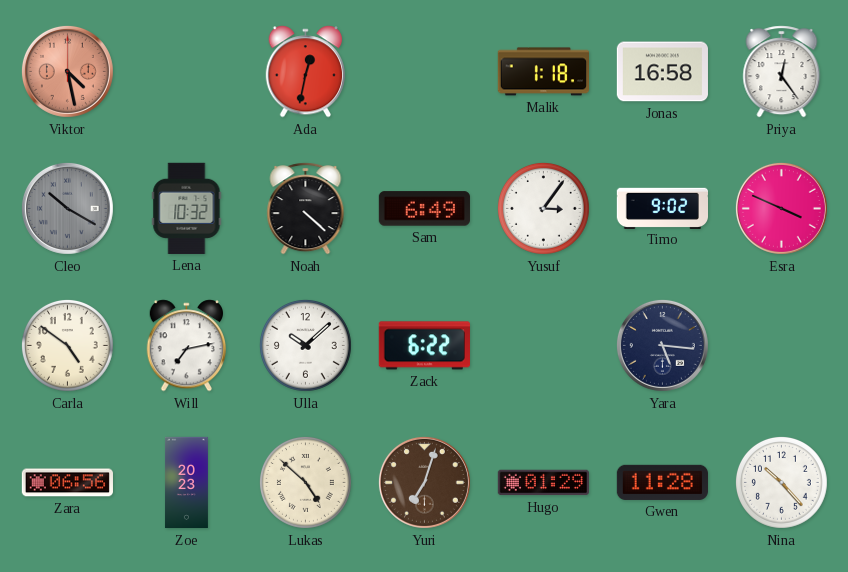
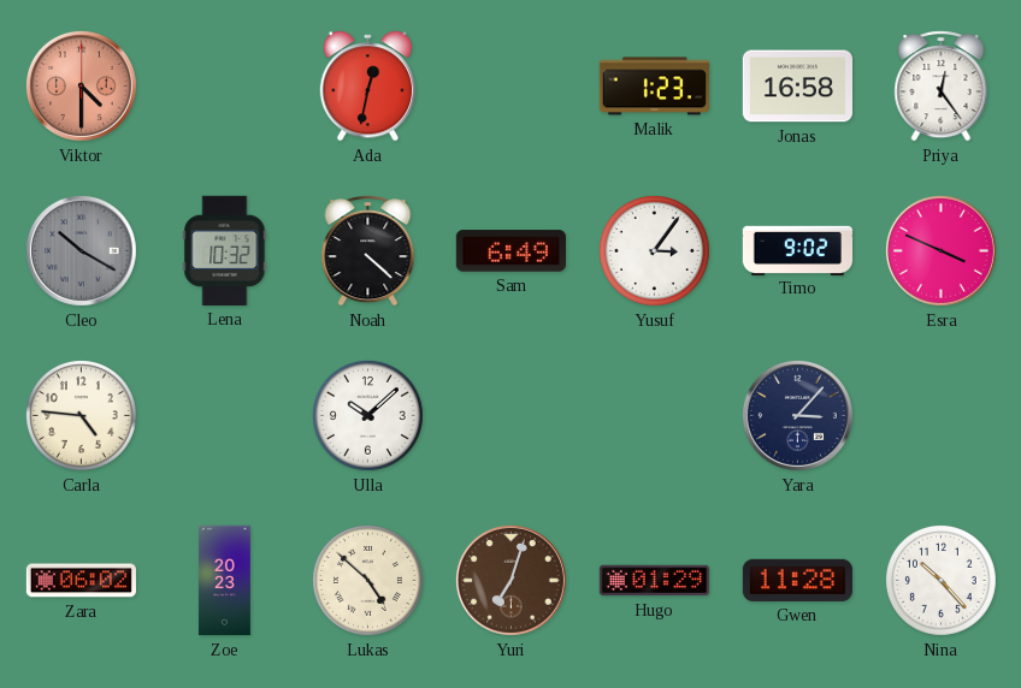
Viktor: 4:28 -> 4:30 (81, 85)
Malik: 1:18 -> 1:23 (654, 87)
Carla: 4:51 -> 4:46 (81, 415)
Will: 7:13 -> none (187, 346)
Zack: 6:22 -> none (424, 346)
Yara: 5:16 -> 3:07 (797, 415)
Zara: 06:56 -> 06:02 (81, 581)
